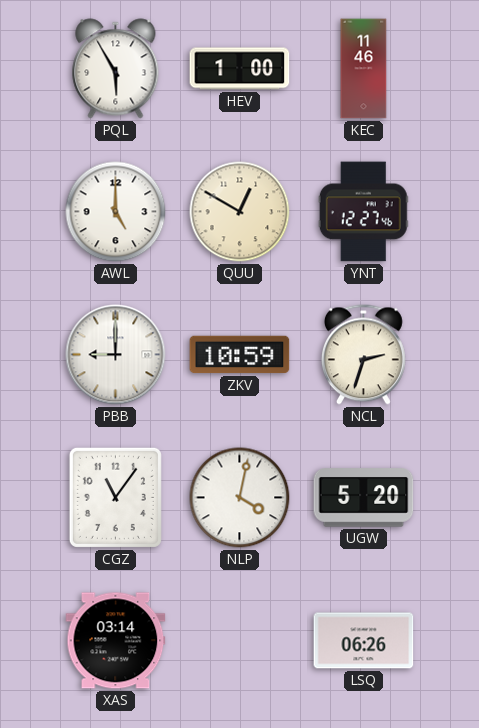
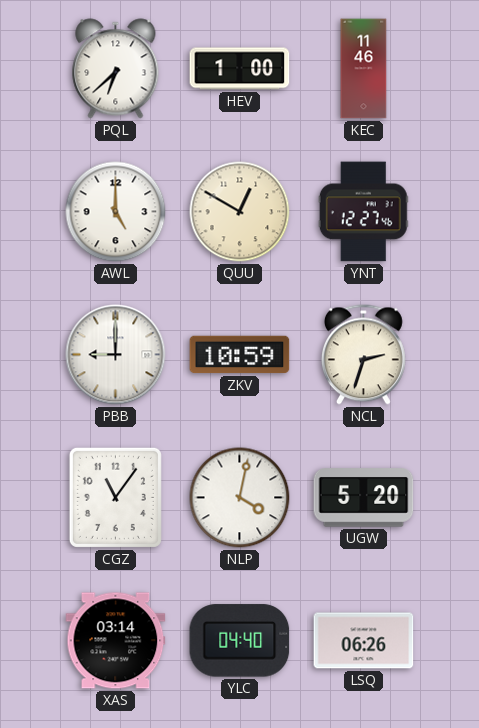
PQL: 5:55 -> 6:38 (116, 69)
YLC: none -> 04:40 (240, 641)
